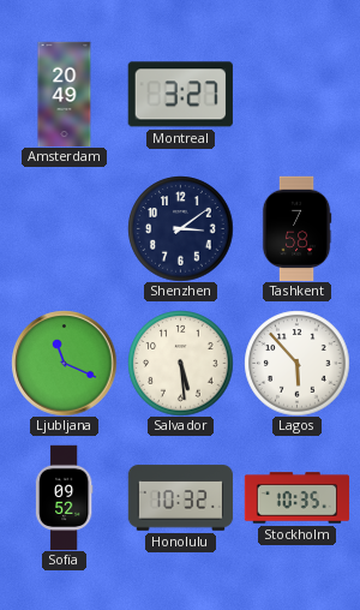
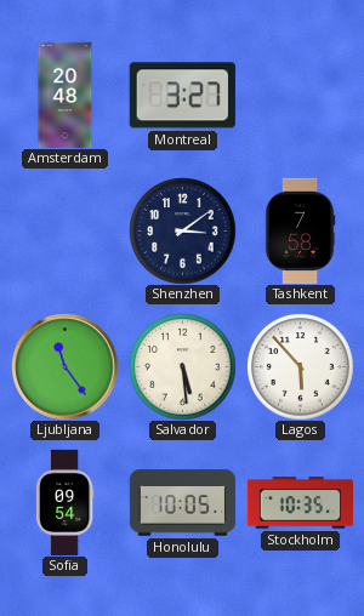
Amsterdam: 20:49 -> 20:48 (66, 95)
Ljubljana: 11:19 -> 11:24 (64, 366)
Sofia: 09:52 -> 09:54 (64, 502)
Honolulu: 10:32 -> 10:05 (182, 503)
